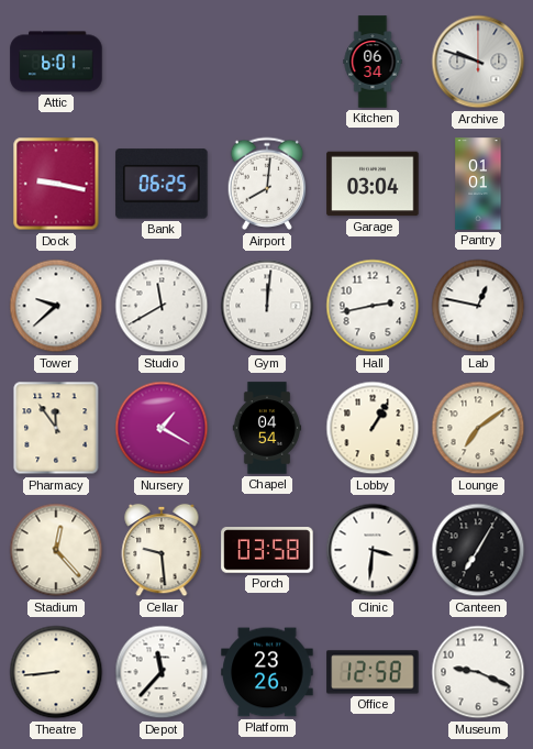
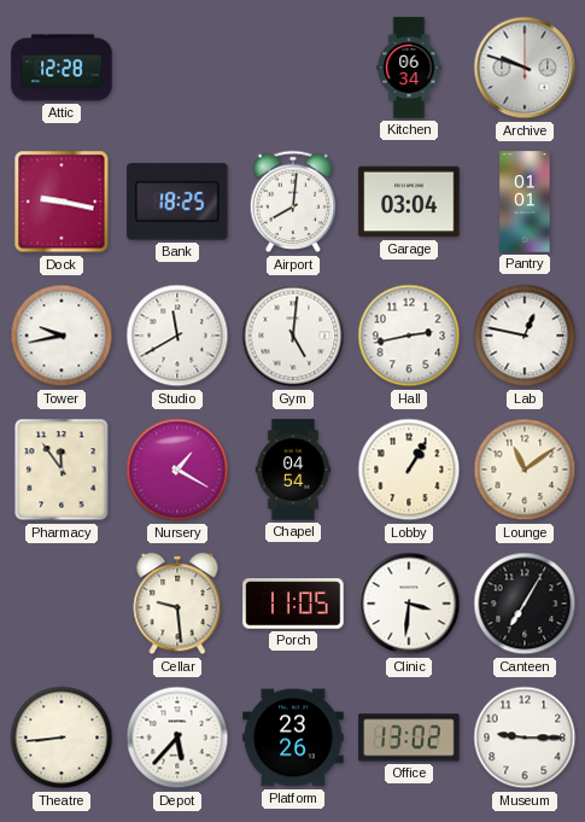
Attic: 6:01 -> 12:28 (62, 68)
Bank: 06:25 -> 18:25 (177, 202)
Tower: 9:38 -> 9:43 (62, 336)
Gym: 12:01 -> 5:01 (293, 336)
Lounge: 7:09 -> 11:09 (525, 470)
Stadium: 12:23 -> none (56, 550)
Porch: 03:58 -> 11:05 (293, 604)
Depot: 11:37 -> 5:37 (177, 738)
Office: 12:58 -> 13:02 (409, 738)
Museum: 9:19 -> 9:15 (525, 738)
